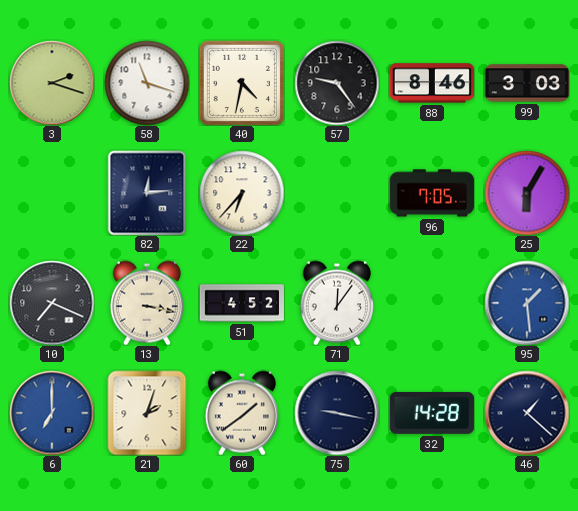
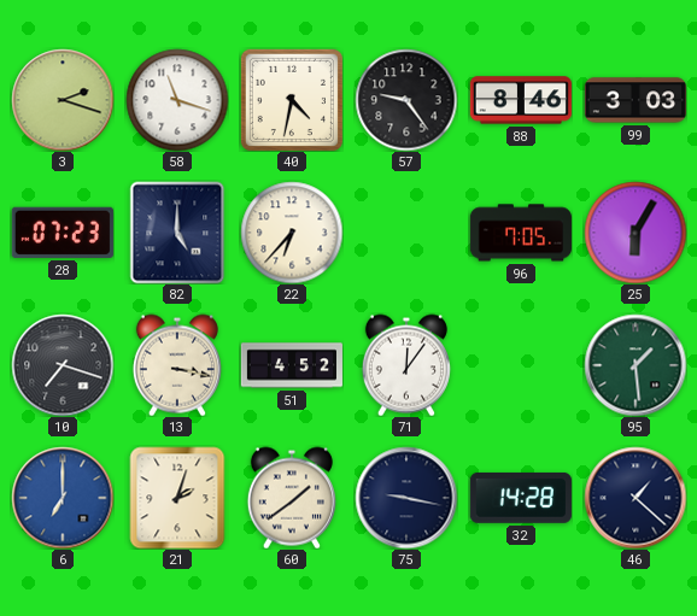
28: none -> 07:23 (63, 233)
82: 12:14 -> 5:00 (177, 233)
10: 7:19 -> 7:18 (63, 365)
95 dial: blue -> green (635, 365)
